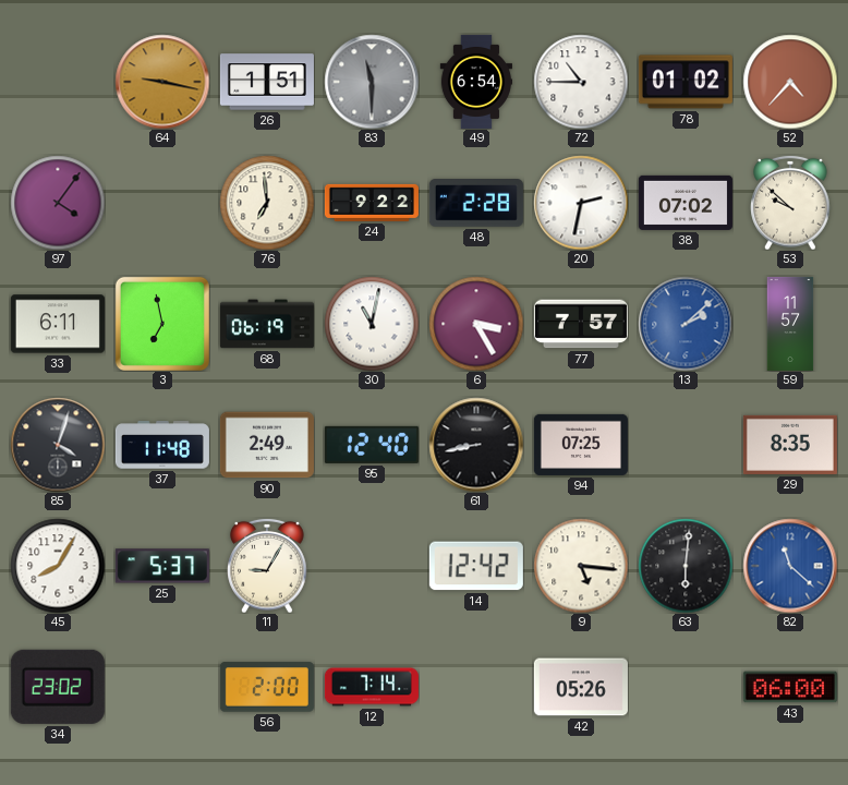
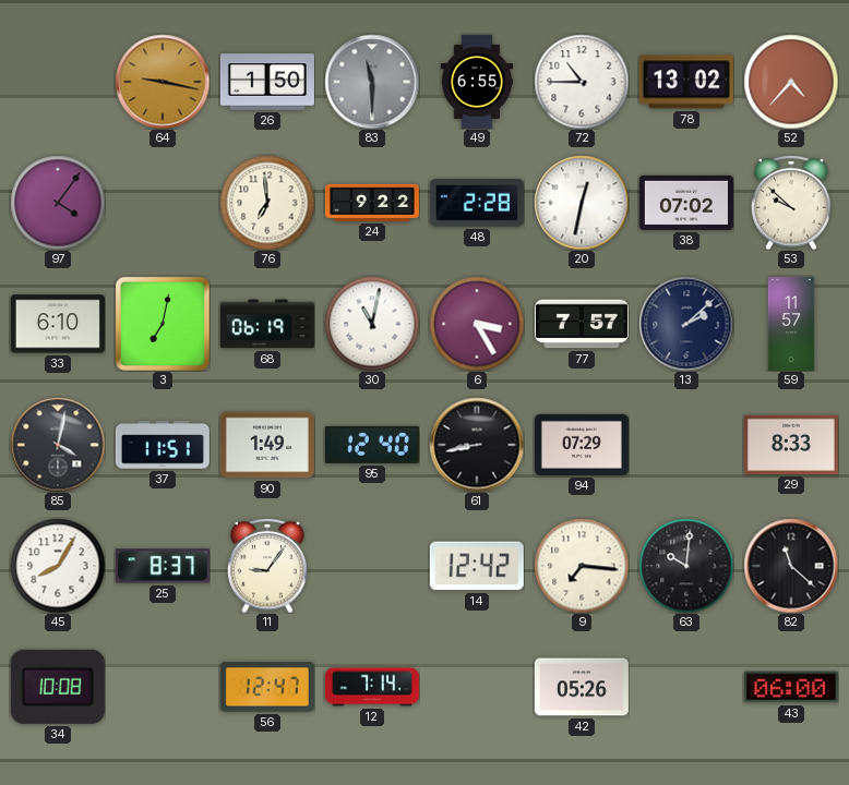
26: 1:51 -> 1:50 (267, 82)
49: 6:54 -> 6:55 (476, 82)
78: 01:02 -> 13:02 (686, 82)
20: 2:32 -> 12:32 (582, 203)
33: 6:11 -> 6:10 (58, 324)
3: 6:58 -> 7:02 (163, 324)
13 dial: blue -> navy (686, 324)
85: 4:03 -> 4:02 (58, 445)
37: 11:48 -> 11:51 (163, 445)
90: 2:49 -> 1:49 (267, 445)
94: 07:25 -> 07:29 (582, 445)
29: 8:35 -> 8:33 (791, 445)
25: 5:37 -> 8:37 (163, 566)
11: 9:05 -> 9:06 (267, 566)
9: 5:16 -> 7:16 (582, 566)
63: 6:01 -> 10:01 (686, 566)
82 dial: blue -> black (791, 566)
34: 23:02 -> 10:08 (58, 687)
56: 2:00 -> 12:47 (267, 687)
